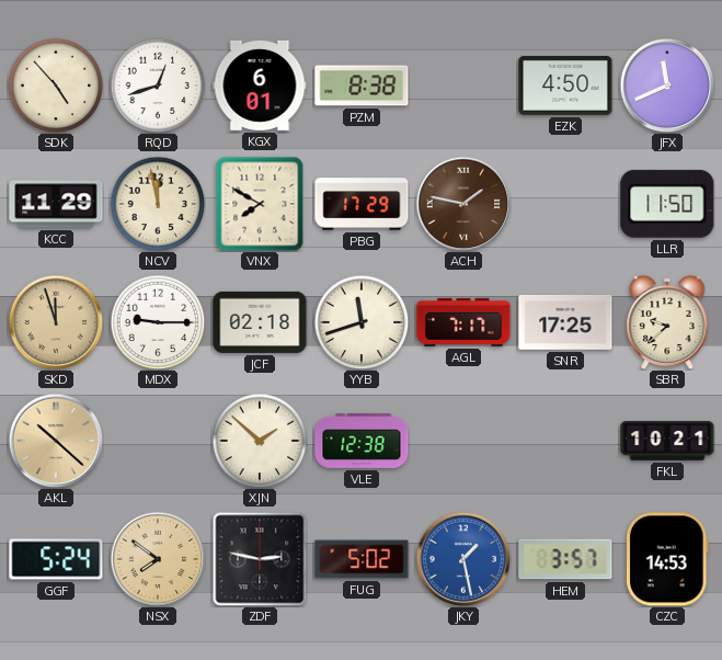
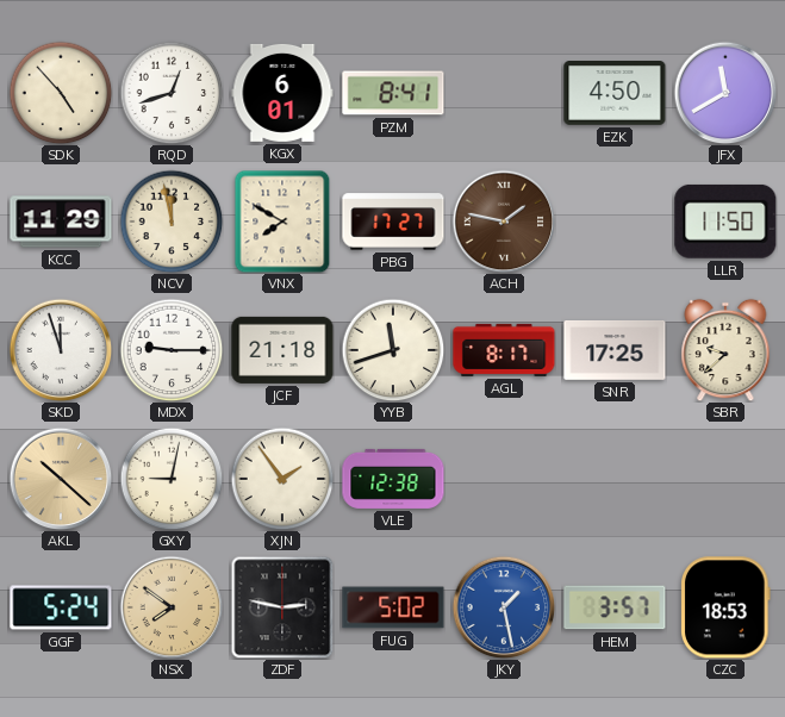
PZM: 8:38 -> 8:41 (393, 93)
JFX: 11:41 -> 11:40 (725, 93)
PBG: 17:29 -> 17:27 (393, 222)
SKD dial: champagne -> white (61, 350)
JCF: 02:18 -> 21:18 (282, 350)
AGL: 7:17 -> 8:17 (504, 350)
GXY: none -> 9:02 (172, 479)
XJN: 1:52 -> 1:54 (282, 479)
FKL: 10:21 -> none (667, 441)
CZC: 14:53 -> 18:53 (727, 607)
